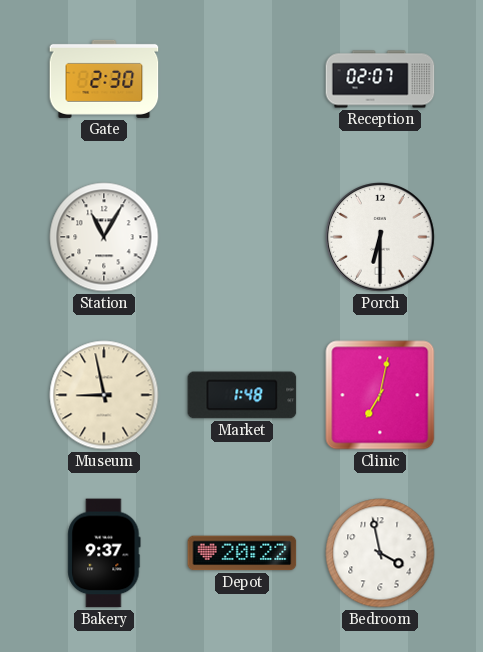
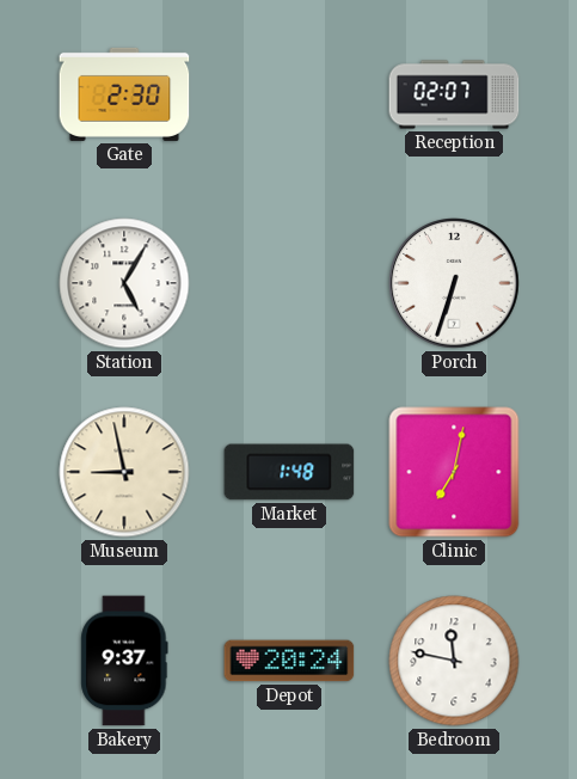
Station: 11:05 -> 5:05 (124, 283)
Porch: 6:30 -> 6:33 (454, 283)
Depot: 20:22 -> 20:24 (289, 661)
Bedroom: 3:58 -> 11:47 (454, 661)
